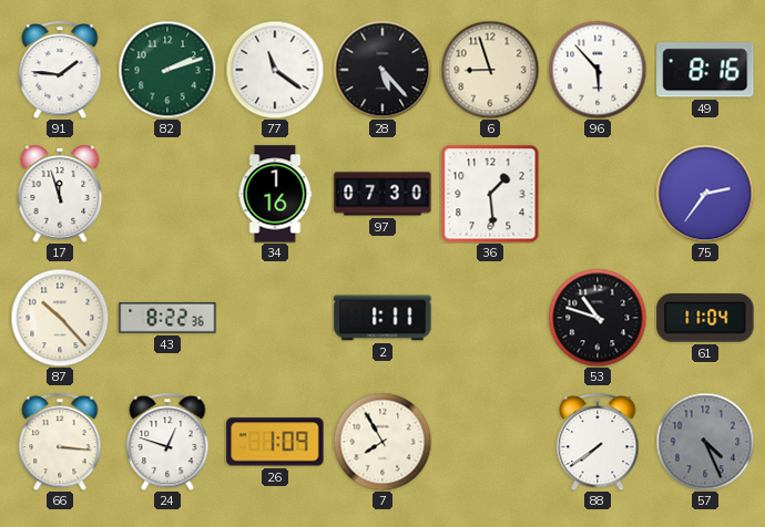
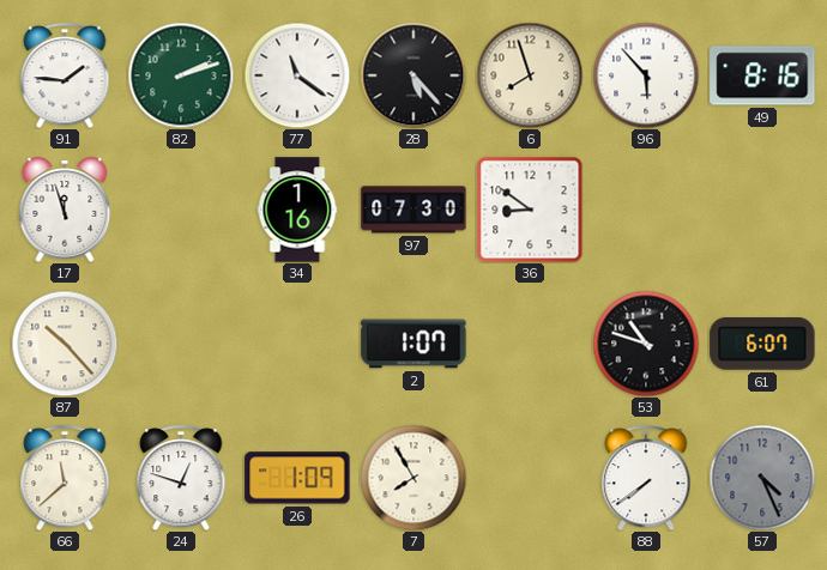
6: 8:57 -> 7:57 (530, 75)
36: 1:29 -> 8:51 (530, 210)
75: 2:36 -> none (705, 194)
43: 8:22 -> none (167, 318)
2: 1:11 -> 1:07 (413, 344)
61: 11:04 -> 6:07 (762, 345)
66: 3:16 -> 11:38 (65, 478)
